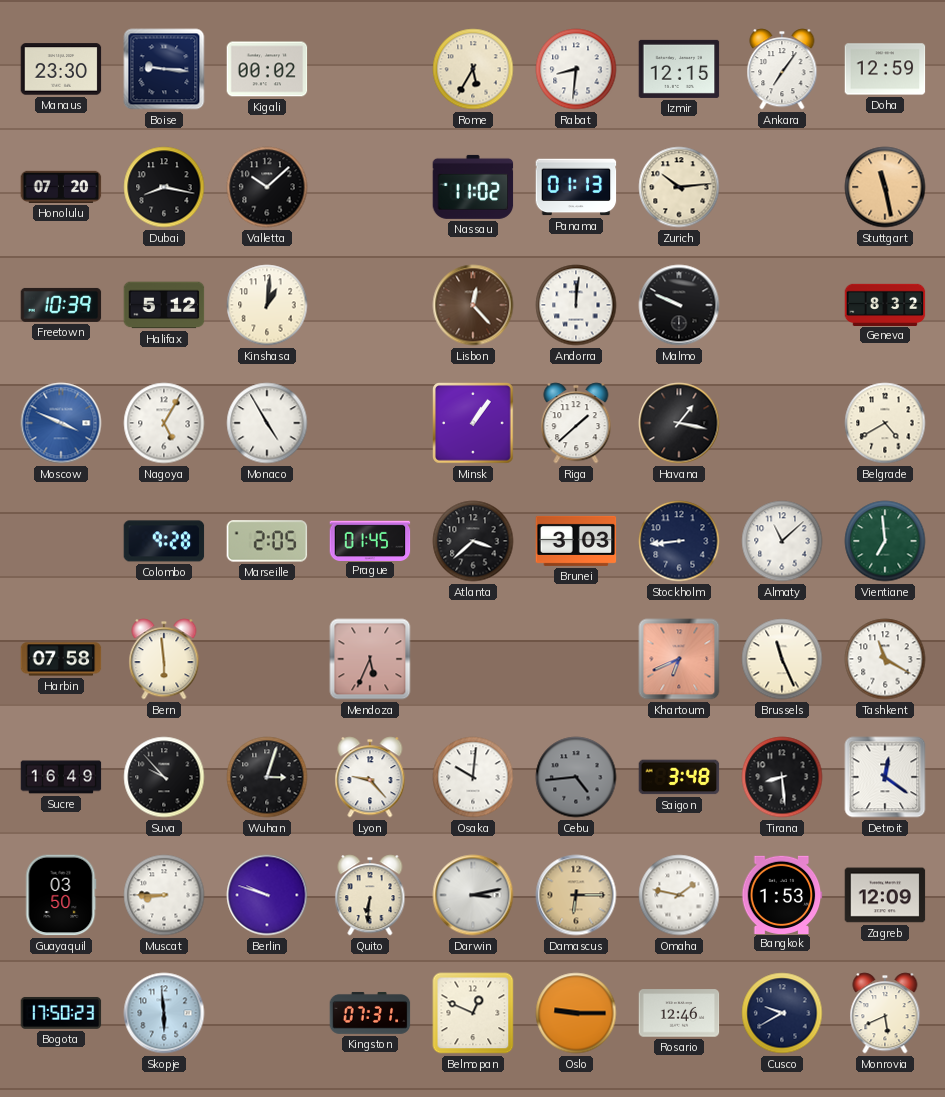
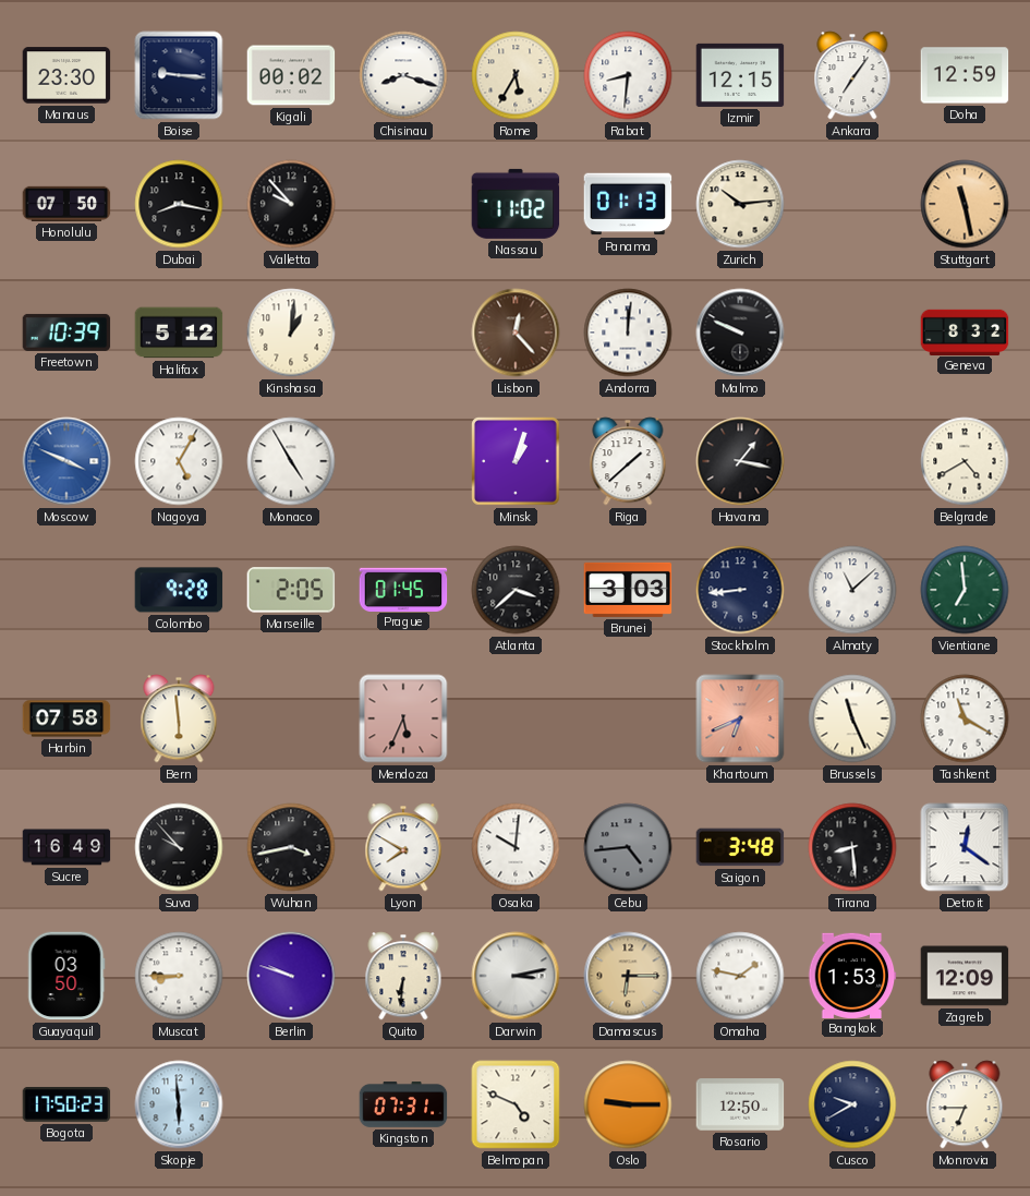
Chisinau: none -> 8:18 (403, 75)
Honolulu: 07:20 -> 07:50 (66, 204)
Valletta: 10:08 -> 9:53 (291, 204)
Minsk: 1:06 -> 1:03 (517, 462)
Wuhan: 3:03 -> 3:43 (291, 847)
Lyon: 9:23 -> 7:50 (403, 847)
Belmopan: 12:49 -> 4:49 (516, 1104)
Rosario: 12:46 -> 12:50 (740, 1104)
Monrovia: 5:41 -> 6:45 (965, 1104)
